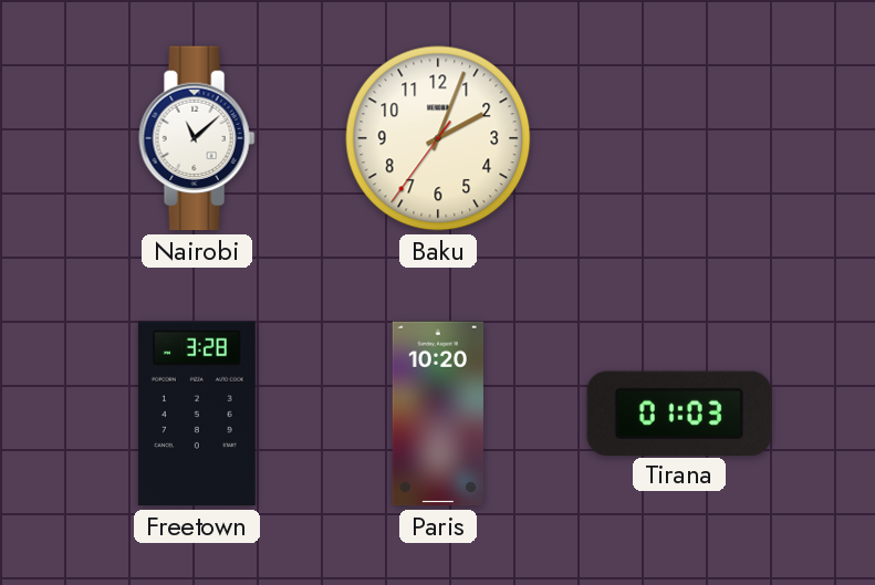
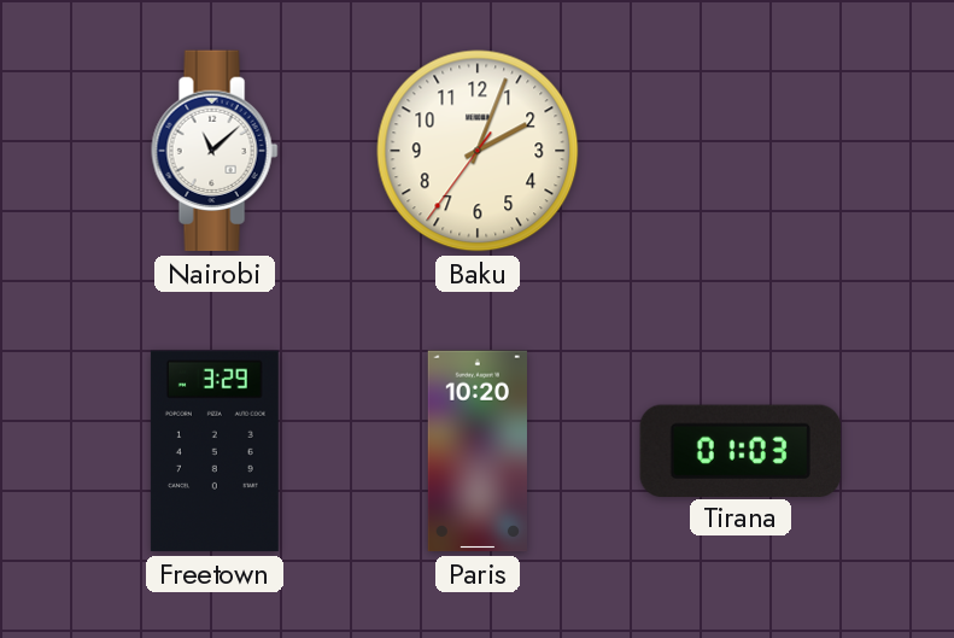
Freetown: 3:28 -> 3:29 (215, 451)
